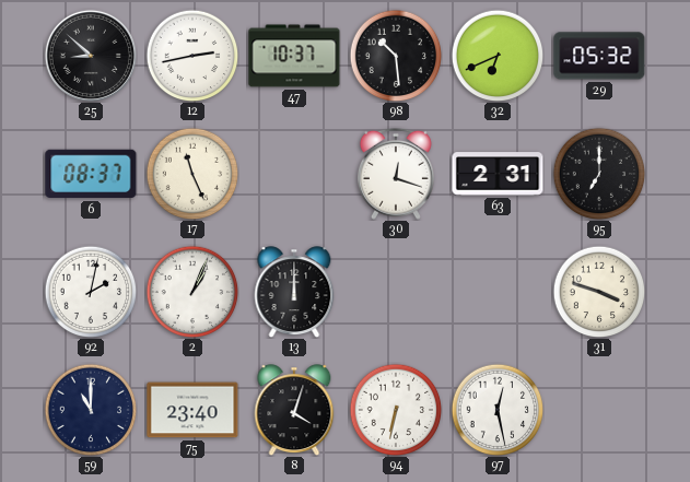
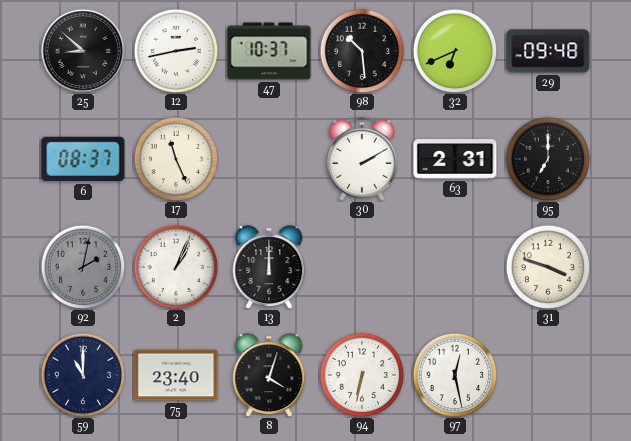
29: 05:32 -> 09:48 (548, 51)
30: 12:18 -> 2:10 (362, 159)
92 dial: white -> grey (83, 267)
